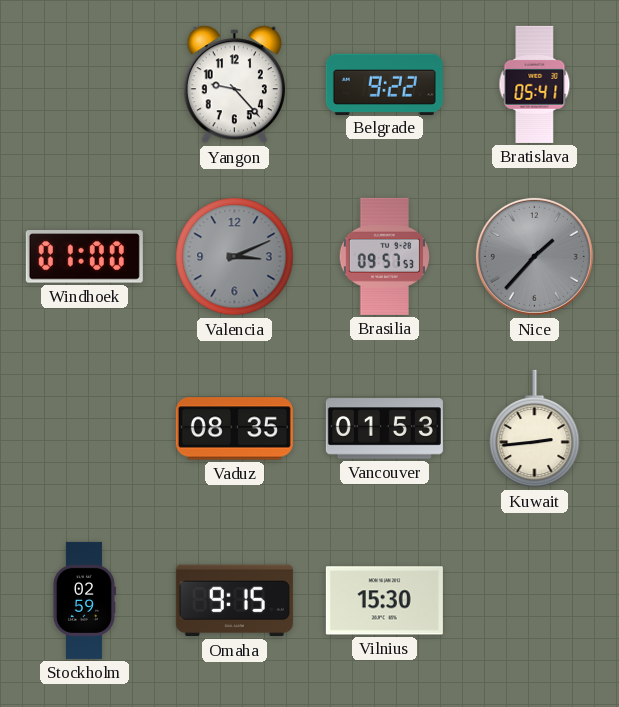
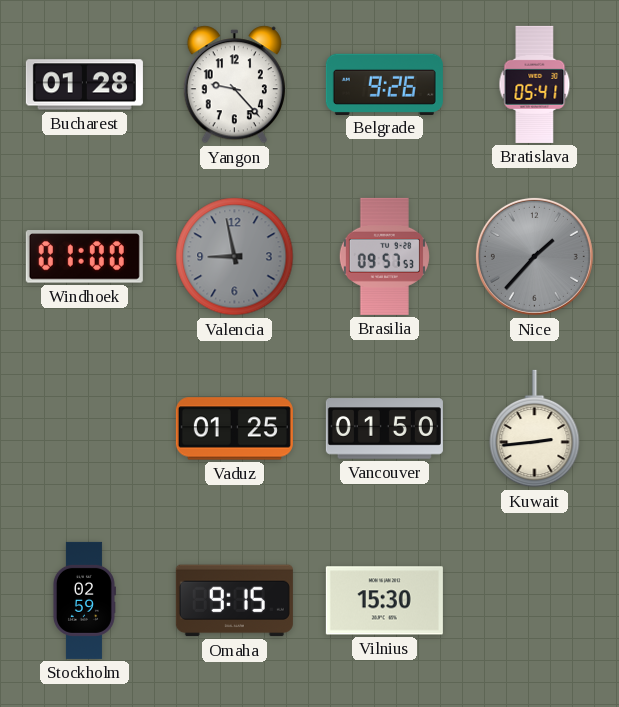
Bucharest: none -> 01:28 (84, 85)
Belgrade: 9:22 -> 9:26 (384, 84)
Valencia: 3:11 -> 8:58 (235, 257)
Vaduz: 08:35 -> 01:25 (234, 429)
Vancouver: 01:53 -> 01:50 (384, 429)
